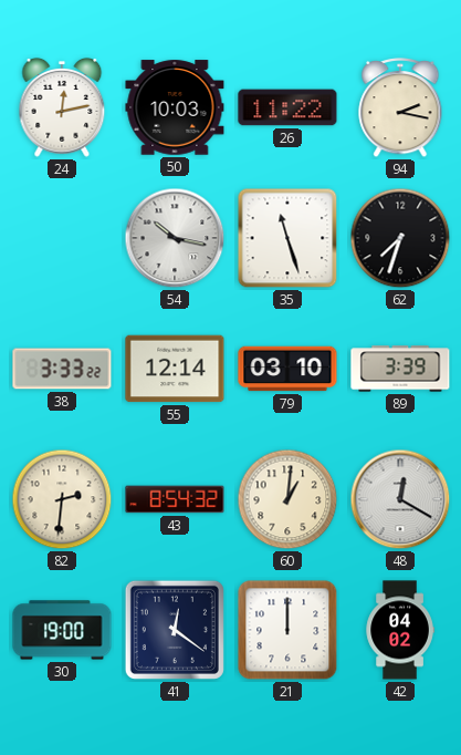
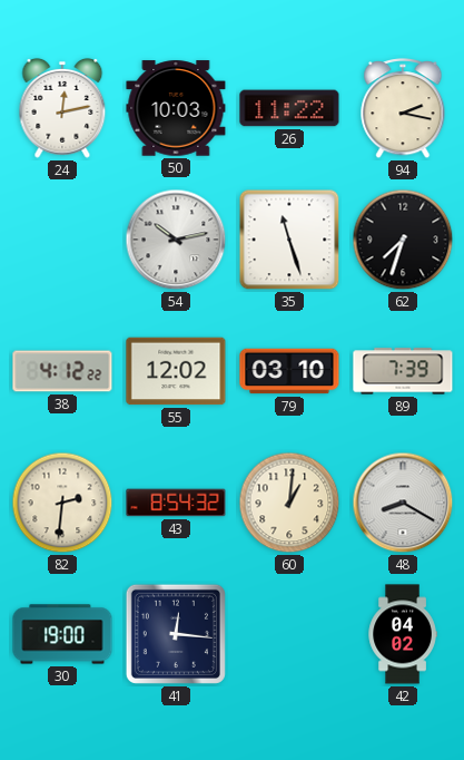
54: 10:17 -> 10:13 (176, 240)
38: 3:33 -> 4:12 (62, 371)
55: 12:14 -> 12:02 (176, 371)
89: 3:39 -> 7:39 (403, 371)
48: 12:20 -> 8:20 (403, 503)
41: 12:21 -> 12:16 (176, 634)
21: 12:00 -> none (287, 630)
